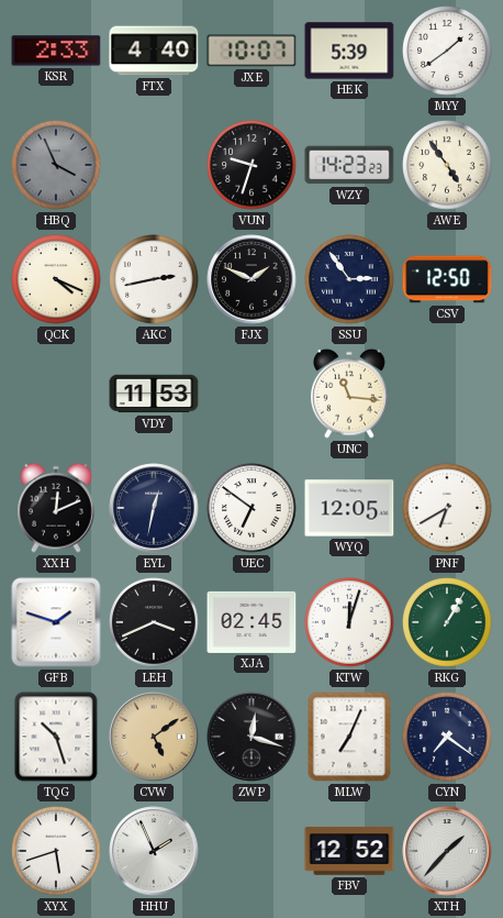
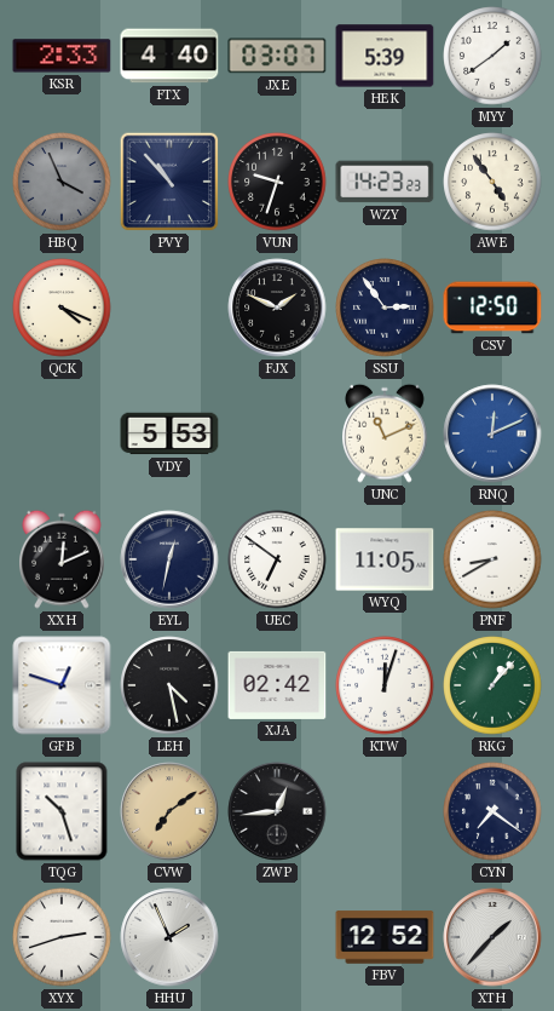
JXE: 10:07 -> 03:07 (277, 56)
PVY: none -> 10:53 (169, 182)
AKC: 2:43 -> none (154, 279)
VDY: 11:53 -> 5:53 (169, 433)
UNC: 11:16 -> 11:11 (386, 433)
RNQ: none -> 12:11 (492, 433)
WYQ: 12:05 -> 11:05 (385, 559)
PNF: 6:40 -> 8:40 (492, 559)
GFB: 1:48 -> 12:48 (62, 685)
LEH: 3:41 -> 4:28 (169, 685)
XJA: 02:45 -> 02:42 (277, 685)
RKG: 1:05 -> 1:07 (492, 685)
CVW: 5:09 -> 7:09 (169, 811)
ZWP: 12:18 -> 12:44 (277, 811)
MLW: 7:04 -> none (349, 737)
XYX: 5:42 -> 2:42 (62, 937)
